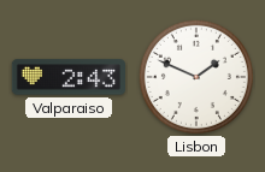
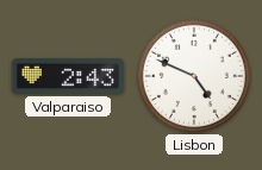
Lisbon: 1:49 -> 4:49 (194, 76)
